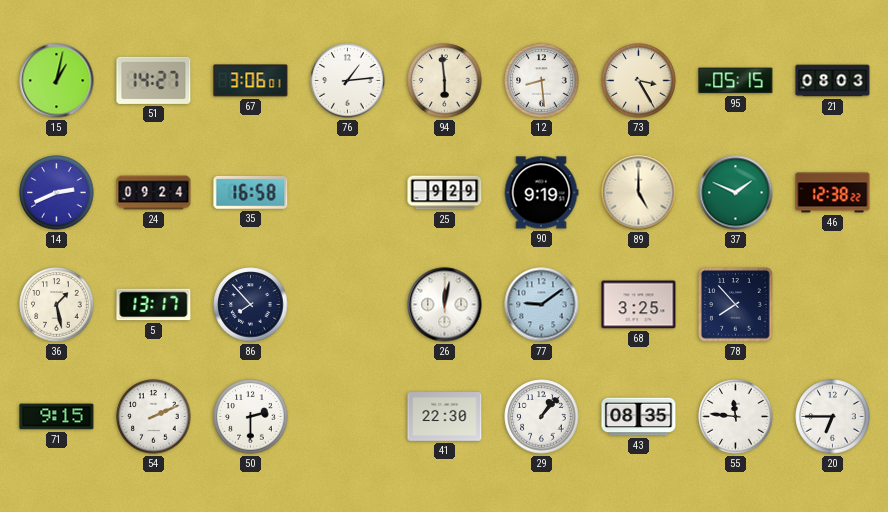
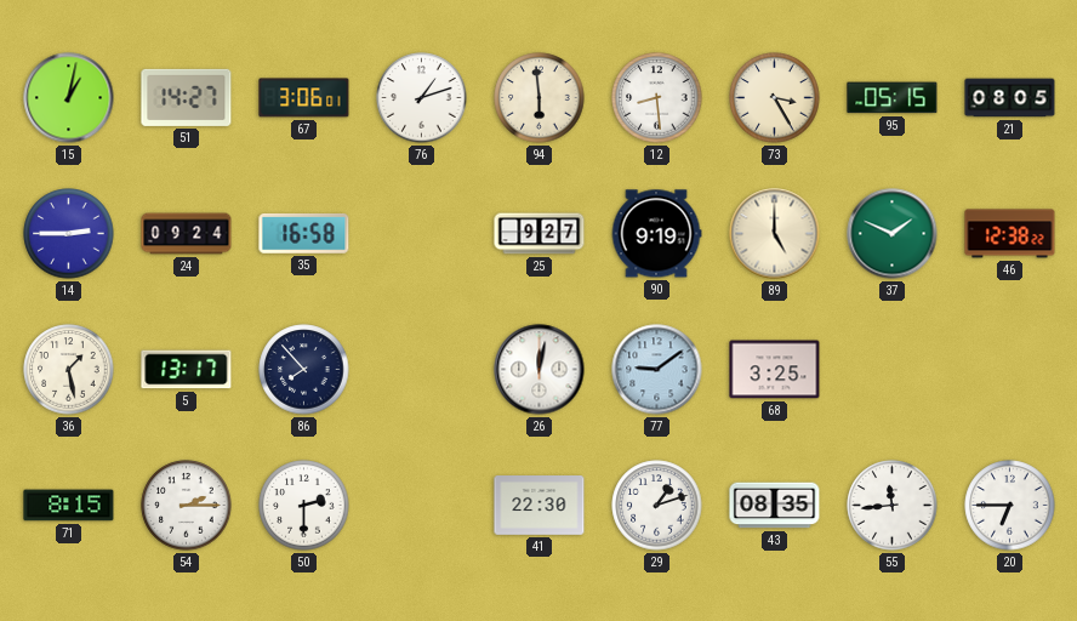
76: 1:14 -> 1:12 (422, 98)
21: 08:03 -> 08:05 (1010, 98)
14: 2:41 -> 2:45 (69, 234)
25: 9:29 -> 9:27 (540, 234)
78: 7:53 -> none (736, 305)
71: 9:15 -> 8:15 (69, 506)
54: 2:11 -> 2:15 (187, 506)
29: 1:07 -> 1:12 (657, 506)
55: 11:46 -> 11:44 (893, 506)
